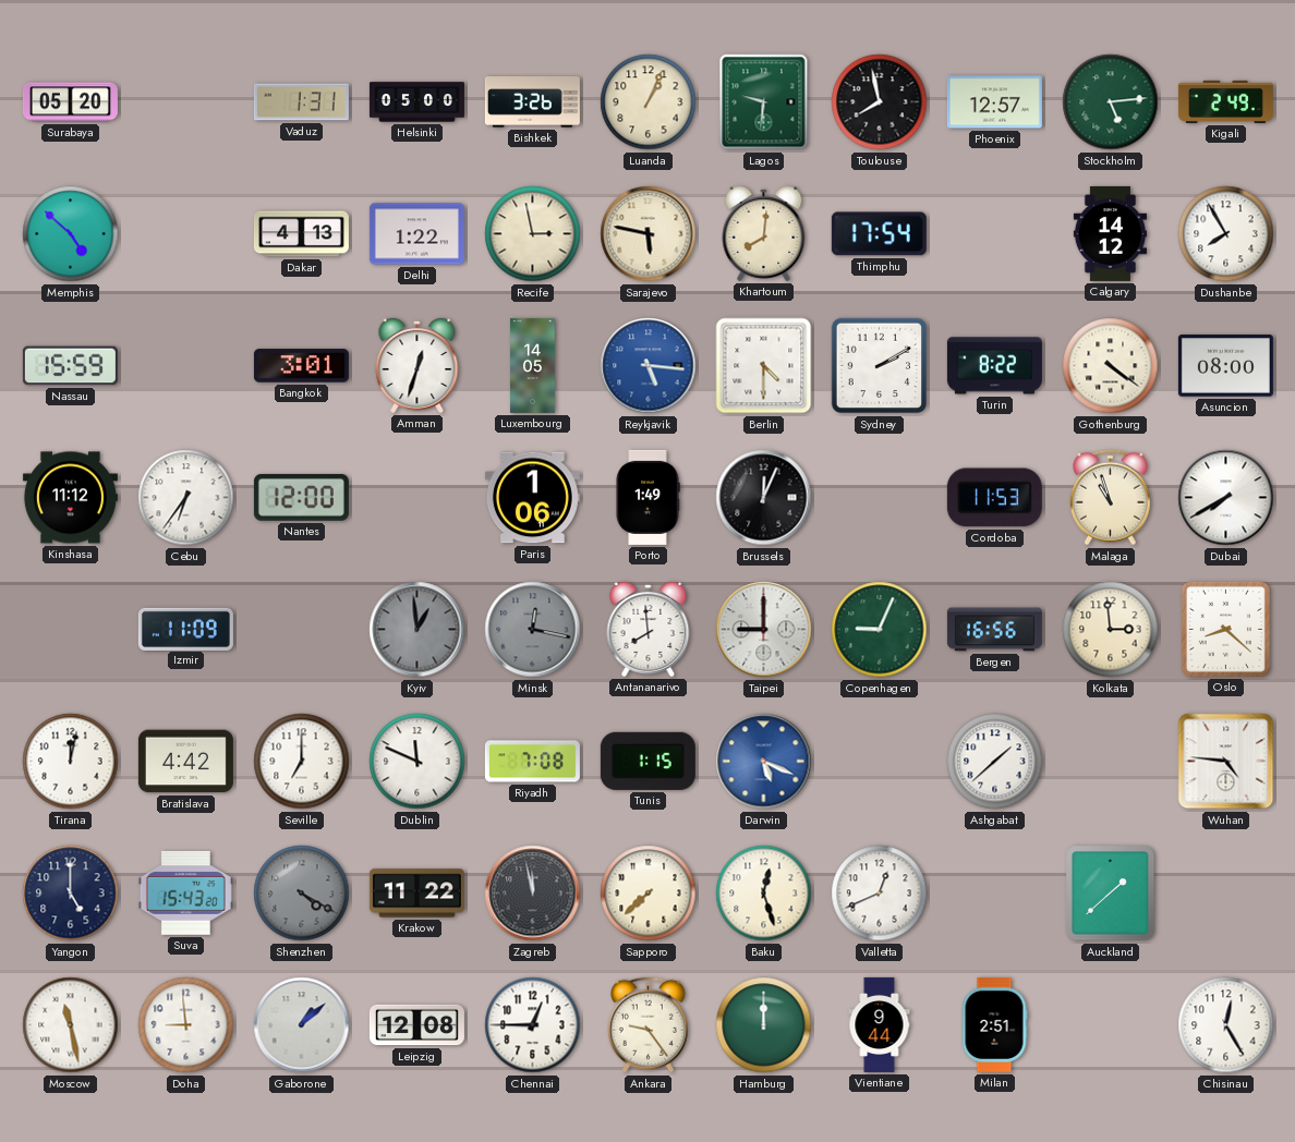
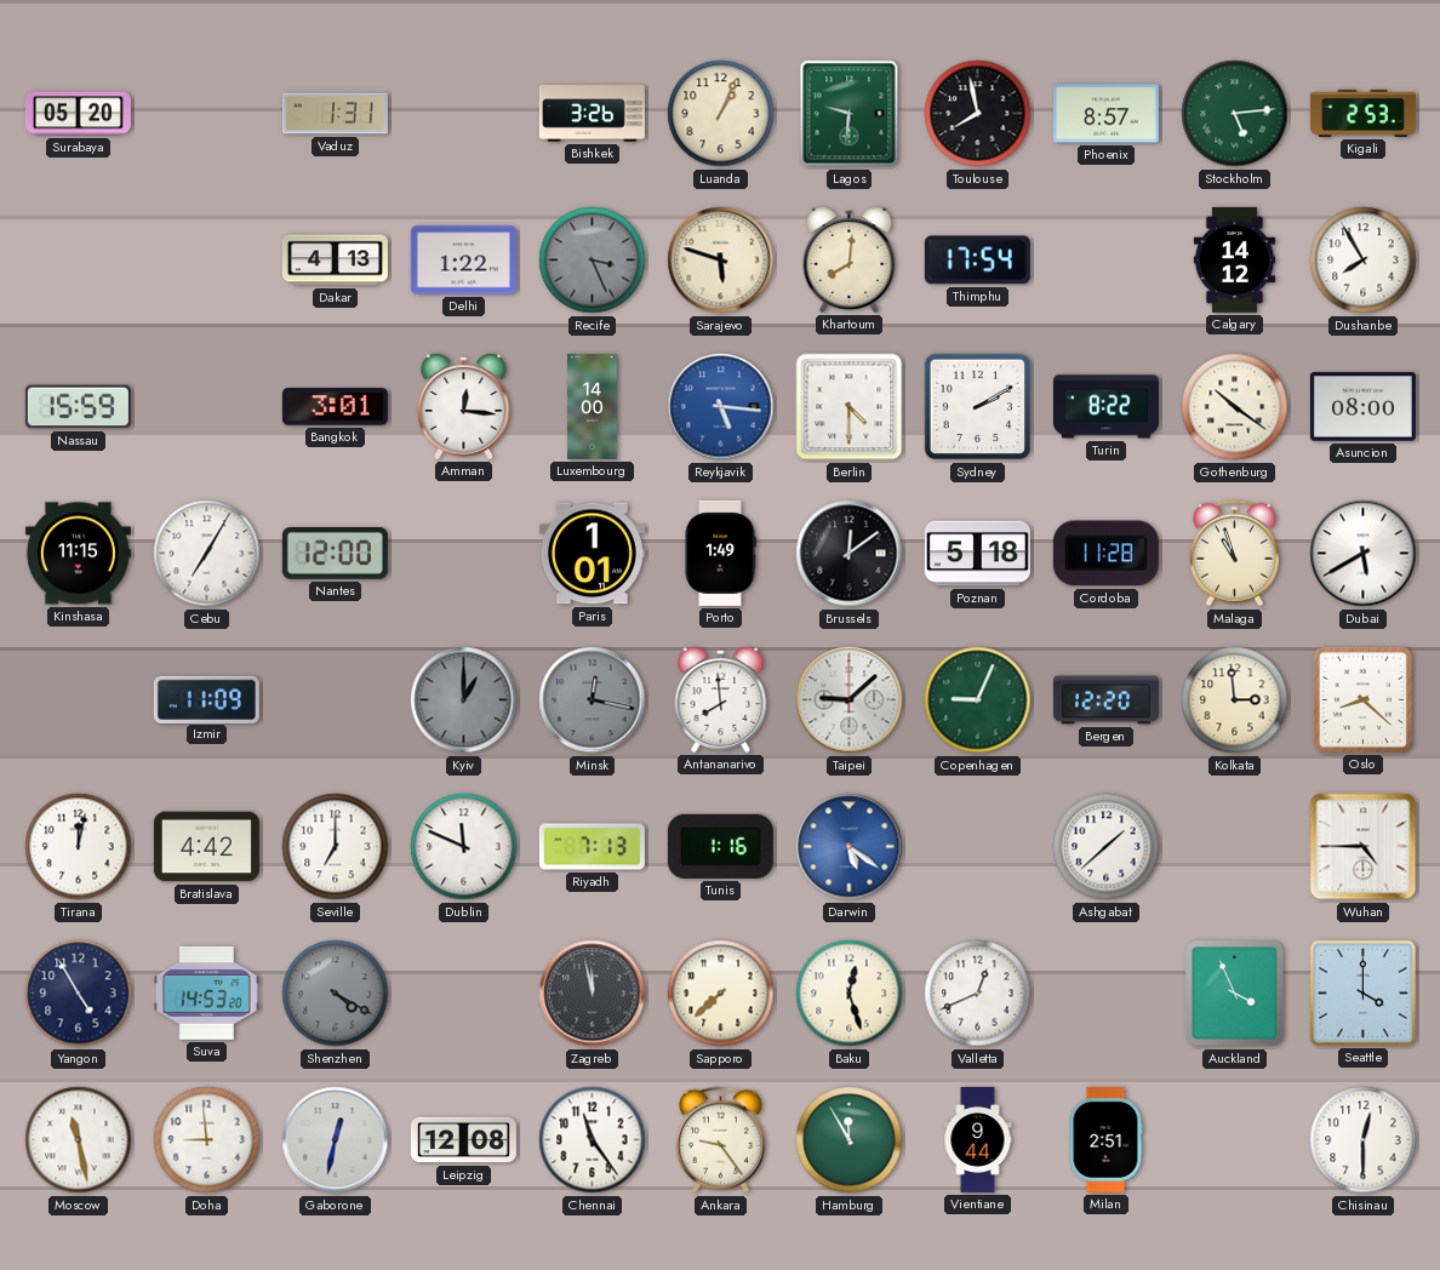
Helsinki: 05:00 -> none (416, 102)
Phoenix: 12:57 -> 8:57 (1105, 114)
Kigali: 2:49 -> 2:53 (1362, 113)
Memphis: 4:52 -> none (71, 234)
Recife: 2:58 -> 3:26 (593, 261)
Recife dial: cream -> grey (593, 261)
Sarajevo: 5:47 -> 5:48 (721, 261)
Amman: 12:33 -> 12:16 (464, 406)
Luxembourg: 14:05 -> 14:00 (593, 406)
Gothenburg: 4:21 -> 10:21 (1235, 407)
Kinshasa: 11:12 -> 11:15 (78, 554)
Cebu: 6:36 -> 7:05 (207, 554)
Paris: 1:06 -> 1:01 (592, 554)
Brussels: 12:04 -> 12:09 (850, 554)
Poznan: none -> 5:18 (977, 554)
Cordoba: 11:53 -> 11:28 (1105, 554)
Dubai: 7:40 -> 5:40 (1364, 554)
Kyiv: 12:59 -> 1:00 (464, 700)
Taipei: 9:00 -> 9:08 (850, 700)
Bergen: 16:56 -> 12:20 (1105, 700)
Riyadh: 7:08 -> 7:13 (592, 847)
Tunis: 1:15 -> 1:16 (720, 846)
Darwin: 5:19 -> 5:21 (850, 847)
Wuhan: 4:46 -> 4:45 (1364, 847)
Yangon: 5:00 -> 4:55 (79, 994)
Suva: 15:43 -> 14:53 (206, 994)
Krakow: 11:22 -> none (416, 894)
Auckland: 1:38 -> 3:56 (1235, 994)
Seattle: none -> 4:00 (1362, 992)
Gaborone: 1:08 -> 12:32 (336, 1140)
Chennai: 12:45 -> 11:24 (593, 1140)
Hamburg: 12:00 -> 11:55 (850, 1140)
Chisinau: 12:25 -> 12:30 (1364, 1140)
